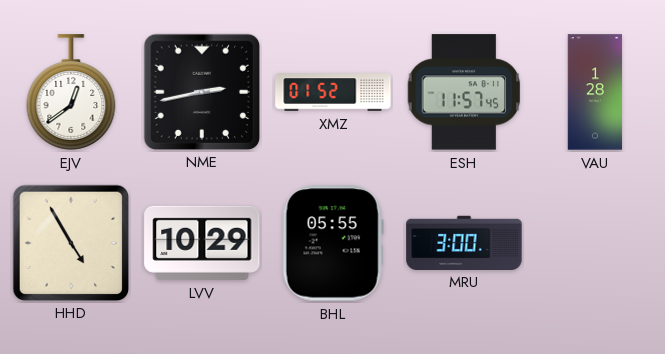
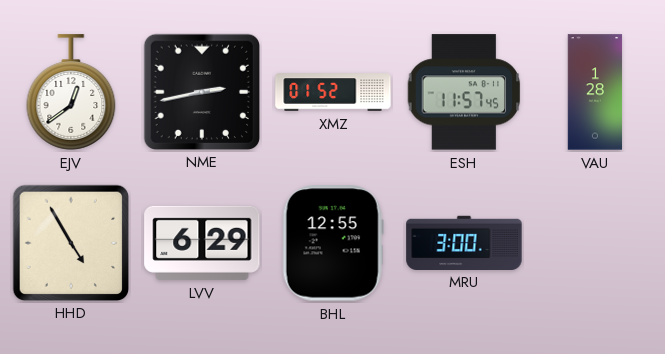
LVV: 10:29 -> 6:29 (202, 243)
BHL: 05:55 -> 12:55 (333, 243)
